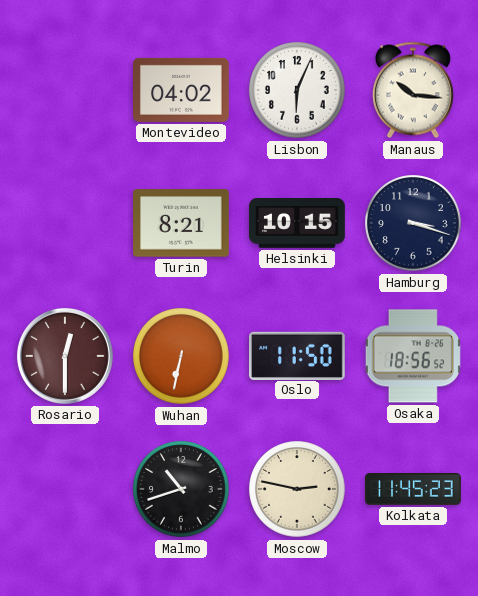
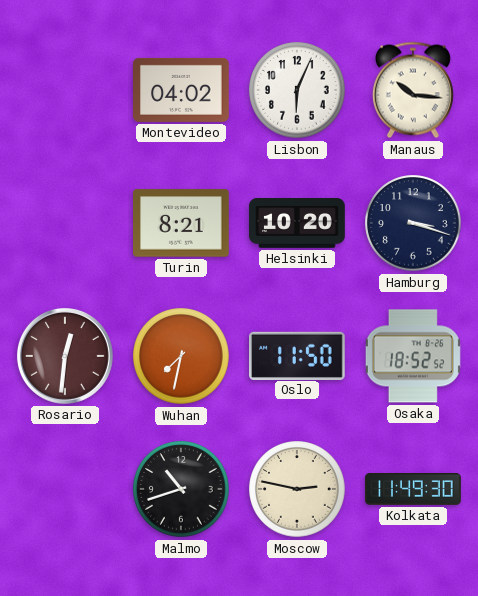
Helsinki: 10:15 -> 10:20 (297, 224)
Rosario: 12:30 -> 12:31 (65, 356)
Wuhan: 6:32 -> 7:32 (181, 356)
Osaka: 18:56 -> 18:52 (413, 356)
Kolkata: 11:45 -> 11:49 (413, 490)
